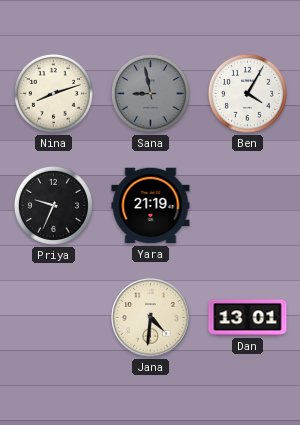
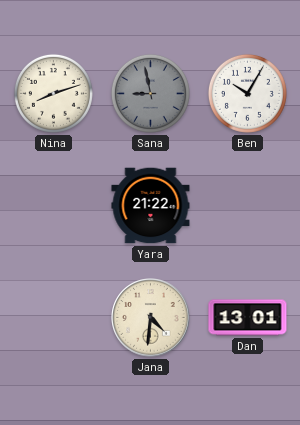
Ben: 4:05 -> 10:05 (247, 93)
Priya: 9:34 -> none (53, 205)
Yara: 21:19 -> 21:22 (151, 206)
